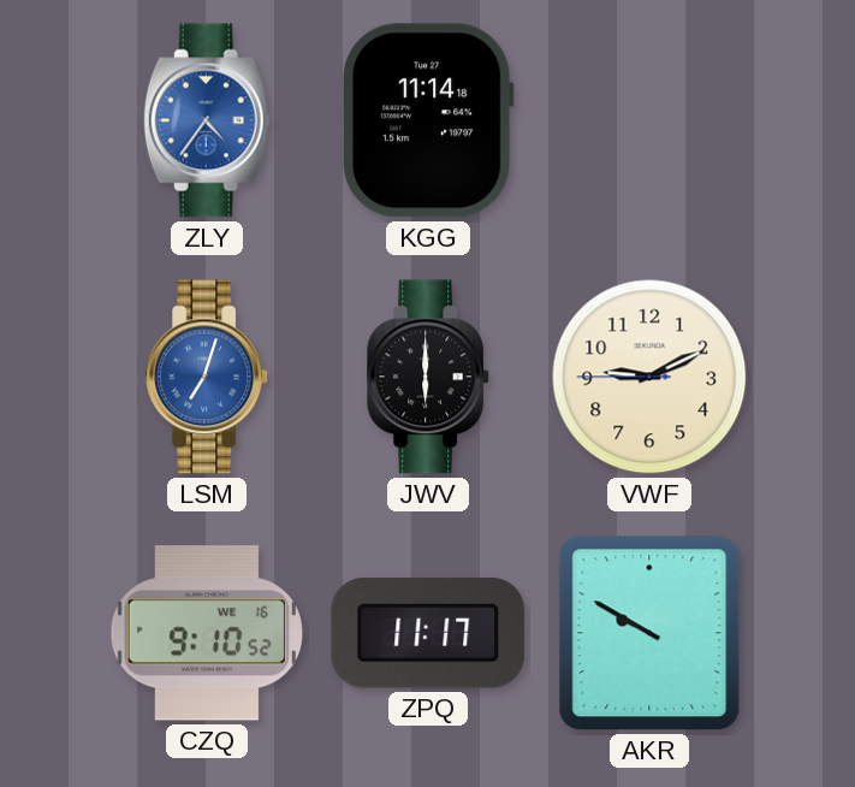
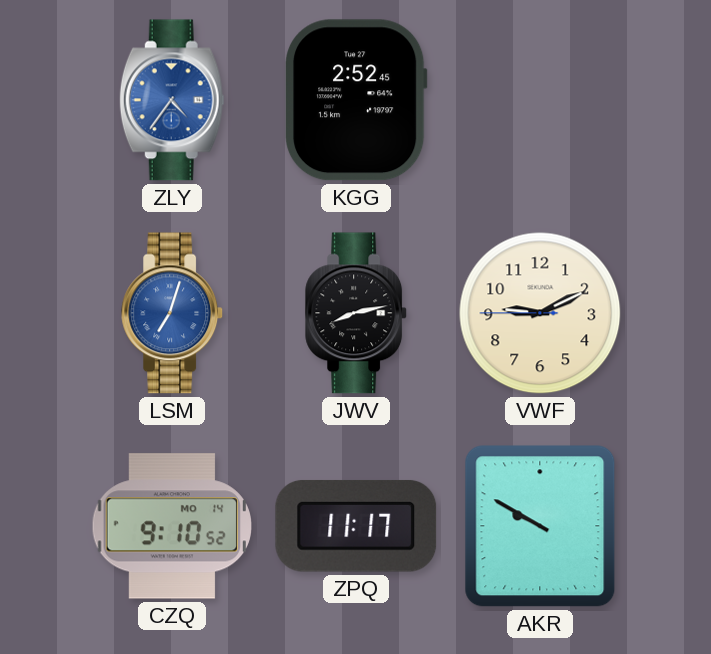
KGG: 11:14 -> 2:52 (356, 100)
JWV: 6:00 -> 8:13 (357, 313)
CZQ date: WE 16 -> MO 14 (172, 526)
